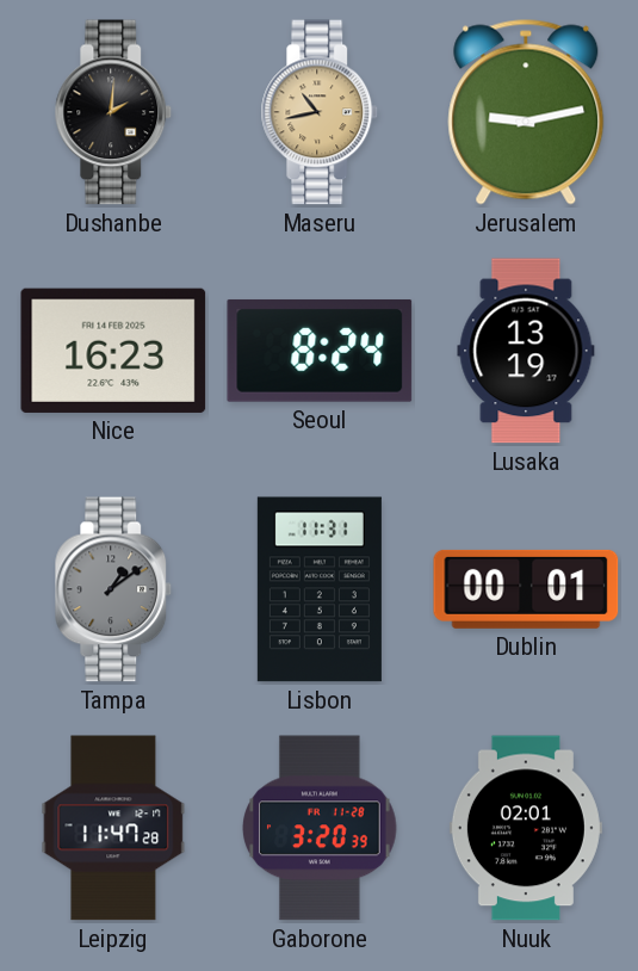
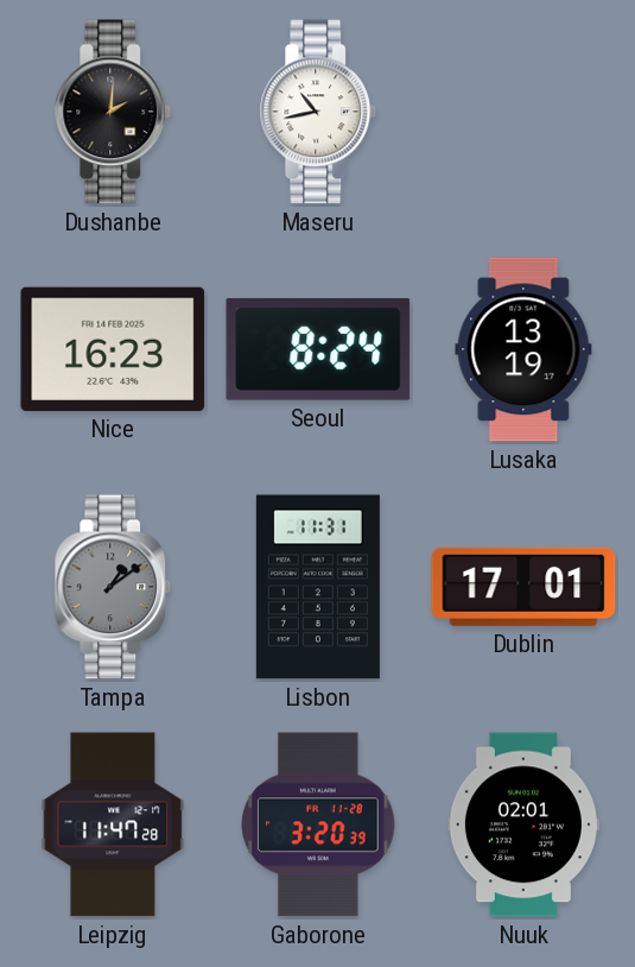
Maseru dial: champagne -> white (318, 112)
Jerusalem: 9:13 -> none (526, 112)
Dublin: 00:01 -> 17:01 (523, 587)
